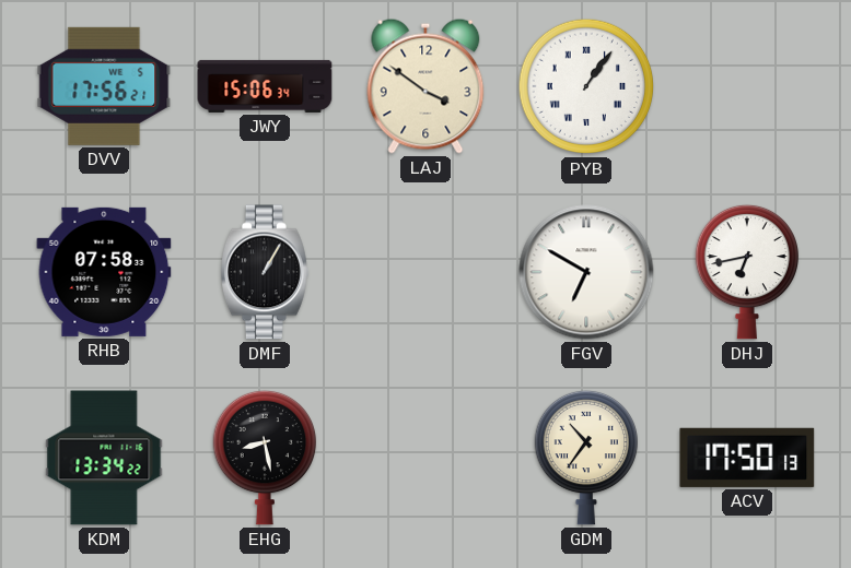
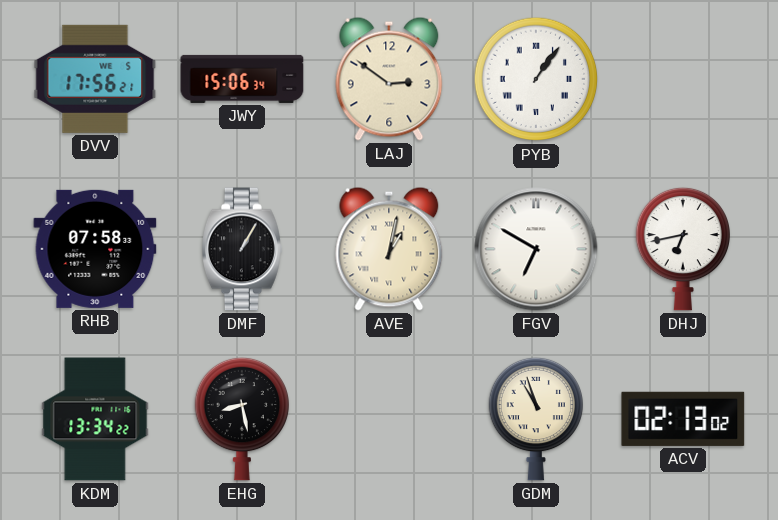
LAJ: 3:51 -> 2:51 (389, 79)
AVE: none -> 1:02 (389, 249)
GDM: 10:36 -> 10:57 (535, 419)
ACV: 17:50 -> 02:13 (683, 419)
